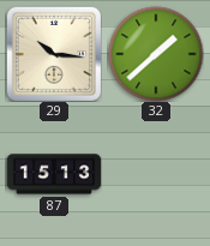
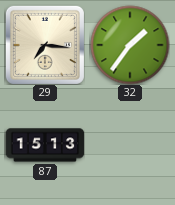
29: 10:16 -> 7:16 (45, 45)
32: 1:38 -> 1:36 (130, 45)
